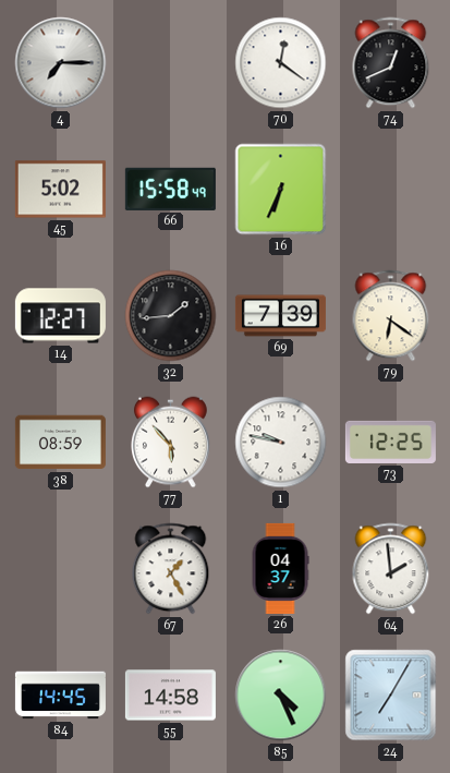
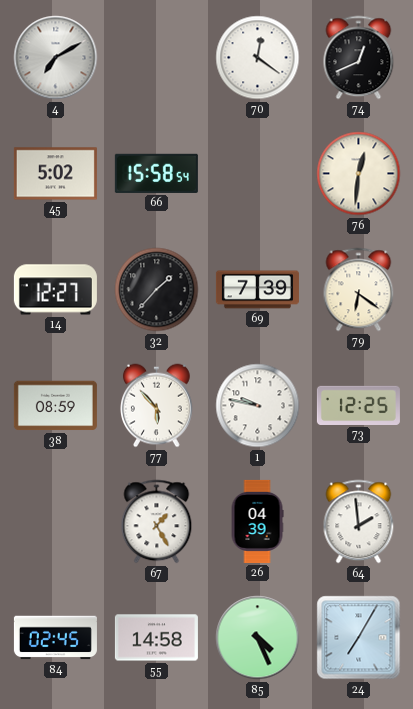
4: 7:15 -> 7:10 (56, 58)
66: 15:58:49 -> 15:58:54 (156, 173)
16: 6:34 -> none (281, 190)
76: none -> 12:31 (359, 174)
32: 1:44 -> 1:37 (157, 290)
26: 04:37 -> 04:39 (257, 521)
84: 14:45 -> 02:45 (55, 638)
